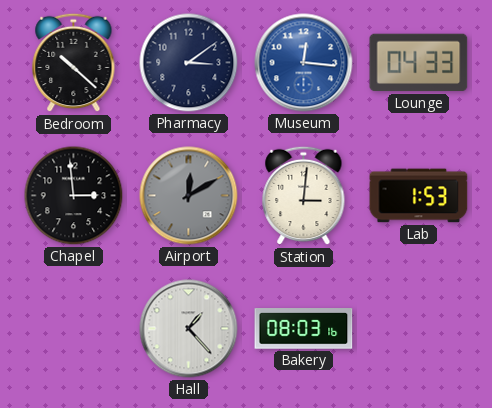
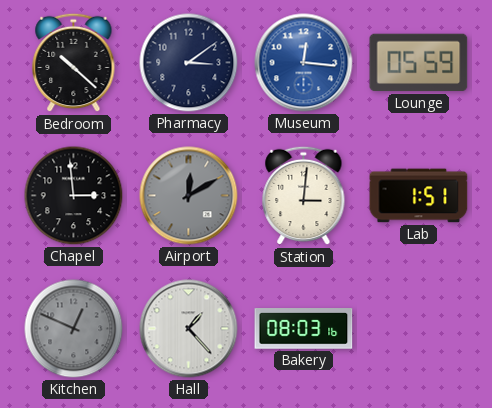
Lounge: 04:33 -> 05:59 (419, 63)
Lab: 1:53 -> 1:51 (419, 196)
Kitchen: none -> 12:49 (74, 329)
